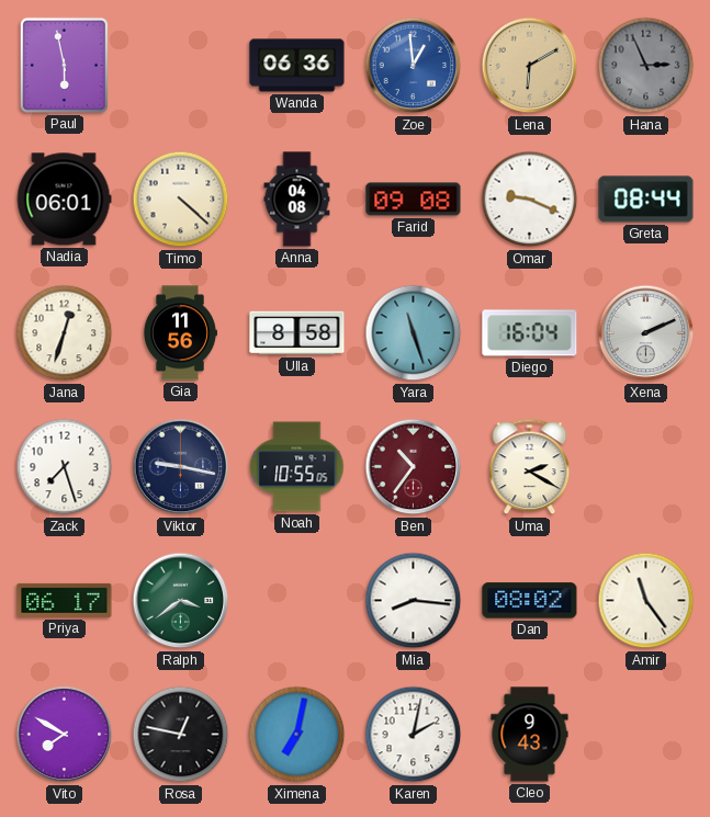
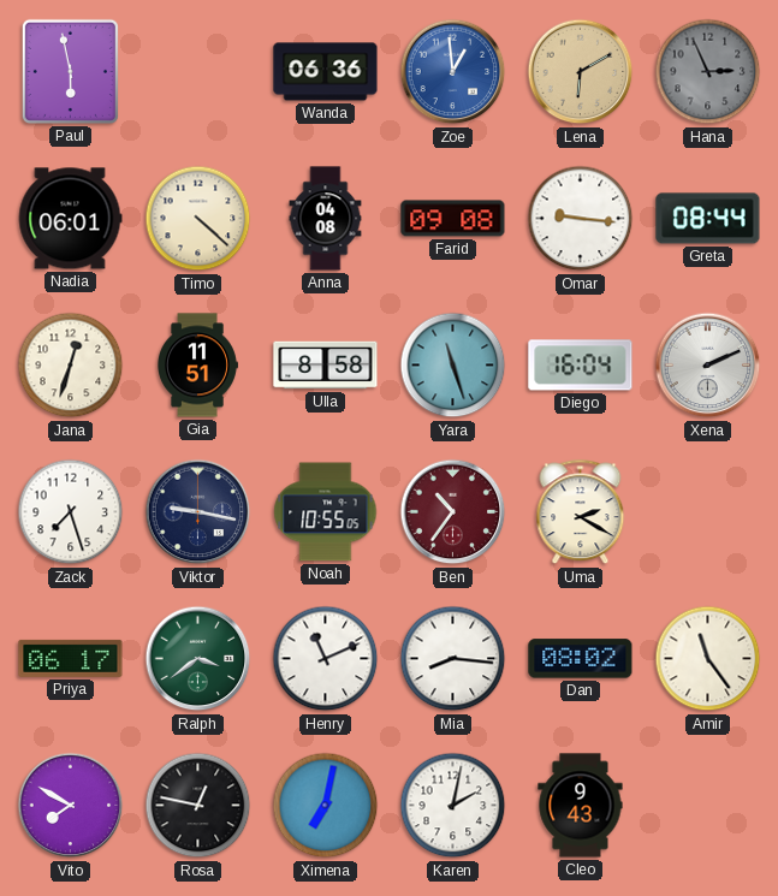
Omar: 9:19 -> 9:16 (581, 219)
Gia: 11:56 -> 11:51 (198, 366)
Henry: none -> 11:11 (326, 659)
